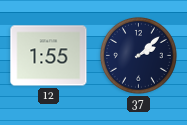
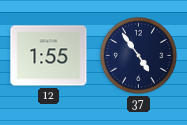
37: 2:08 -> 4:54 (138, 55)
